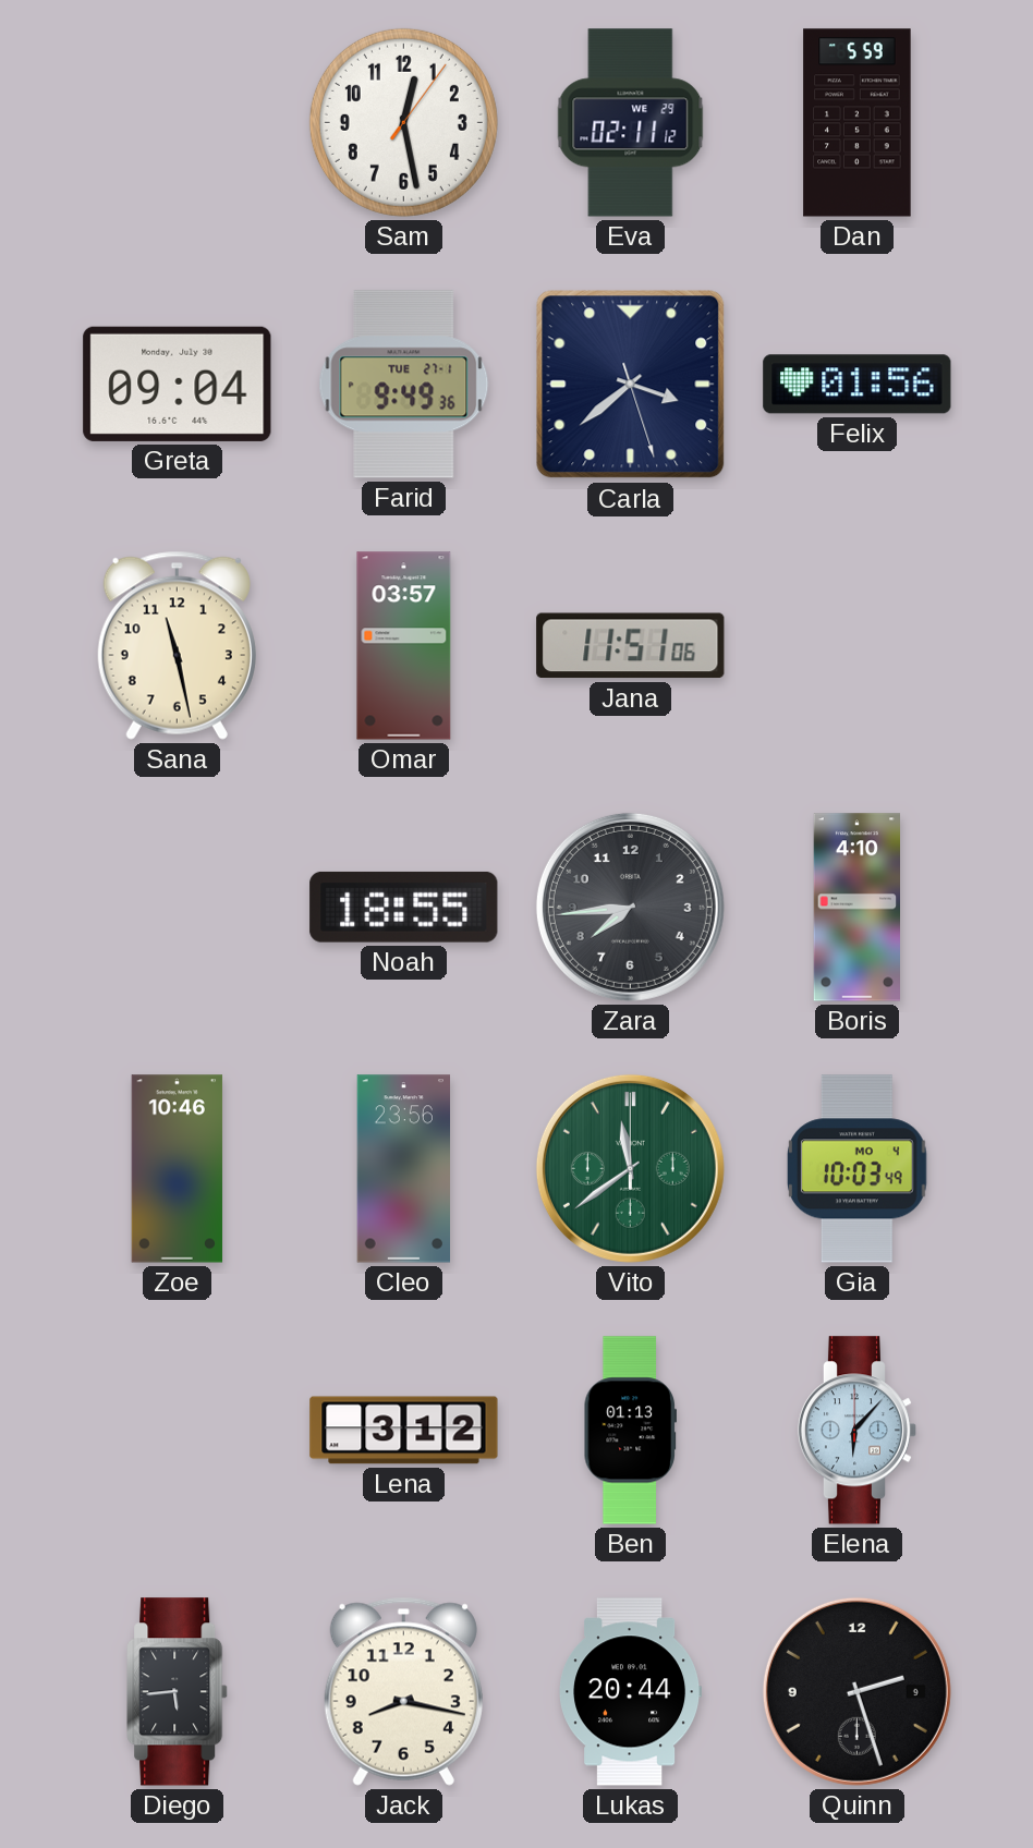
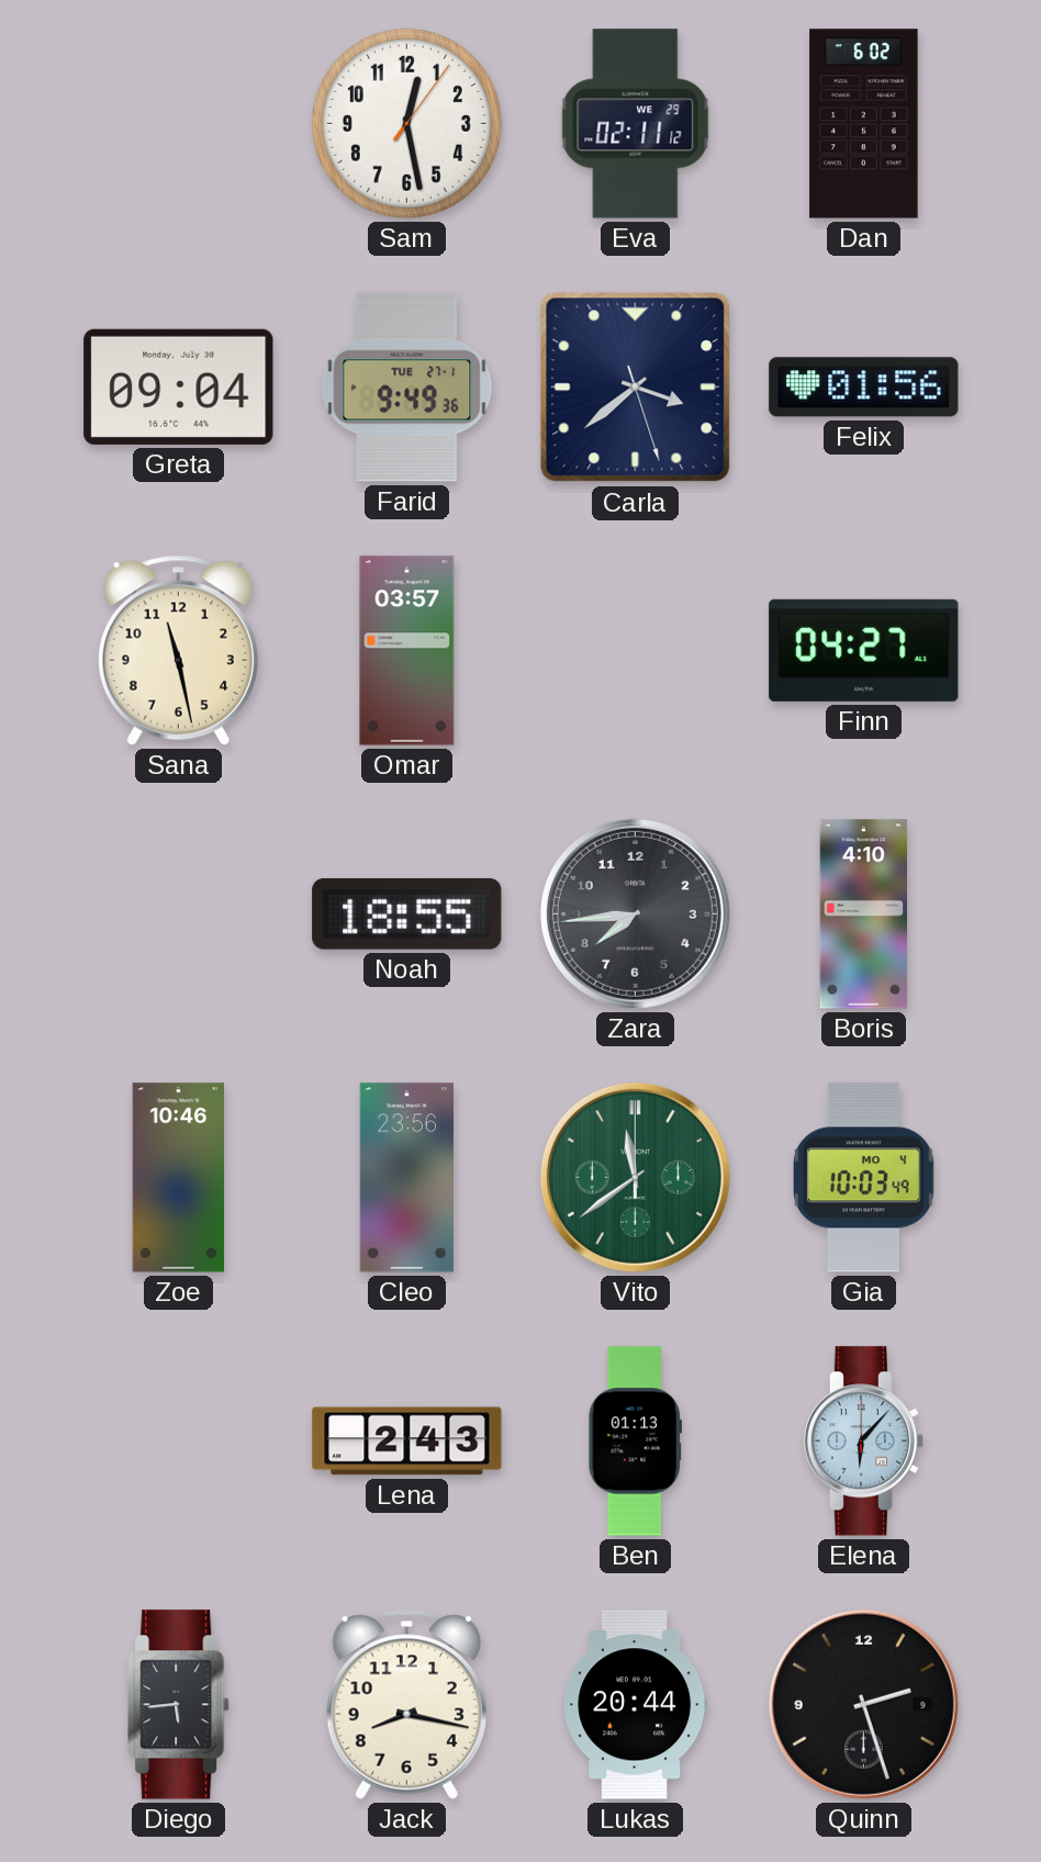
Dan: 5:59 -> 6:02 (864, 124)
Jana: 11:51 -> none (631, 646)
Finn: none -> 04:27 (864, 650)
Lena: 3:12 -> 2:43 (407, 1442)
